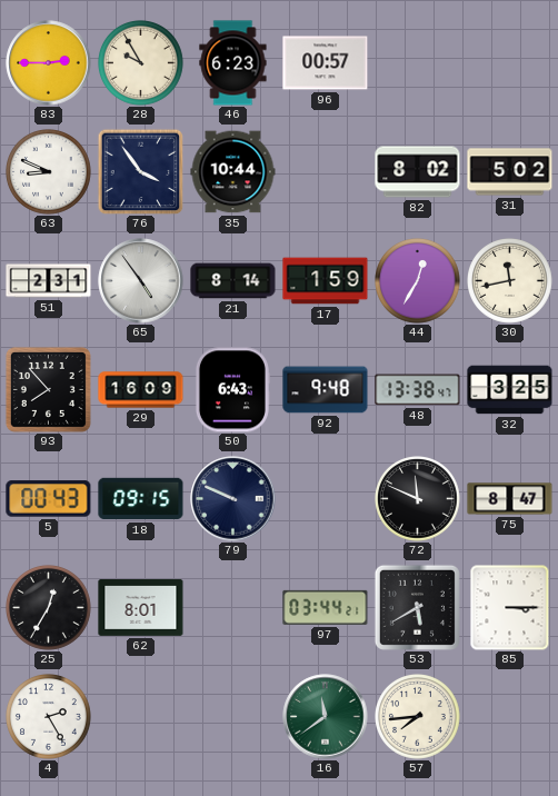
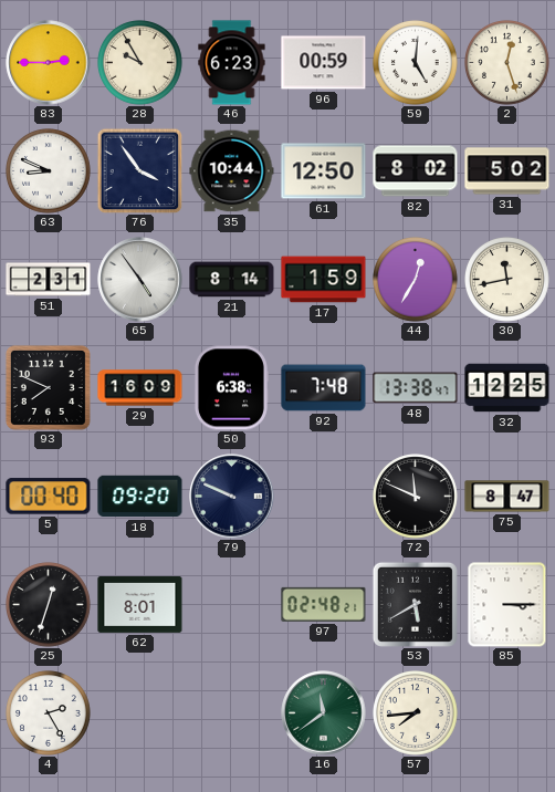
96: 00:57 -> 00:59 (324, 63)
59: none -> 5:01 (416, 63)
2: none -> 12:27 (507, 63)
61: none -> 12:50 (324, 171)
93: 7:53 -> 7:49 (48, 387)
50: 6:43 -> 6:38 (231, 388)
92: 9:48 -> 7:48 (324, 388)
32: 3:25 -> 12:25 (507, 388)
5: 00:43 -> 00:40 (49, 497)
18: 09:15 -> 09:20 (140, 497)
25: 12:35 -> 12:33 (49, 605)
97: 03:44 -> 02:48 (324, 604)
